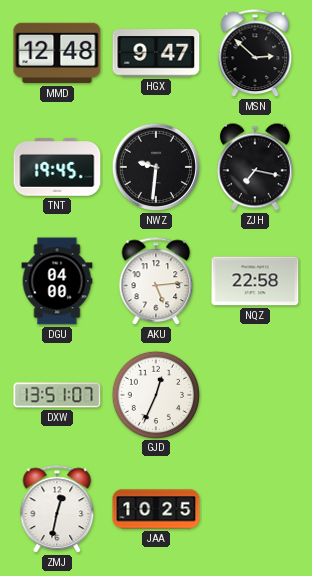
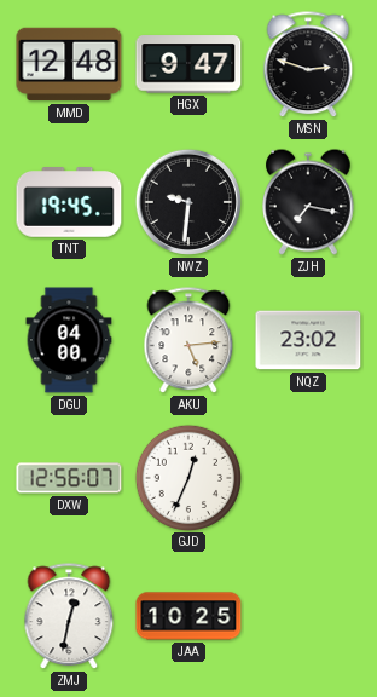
MSN: 2:52 -> 2:48 (308, 65)
NQZ: 22:58 -> 23:02 (308, 340)
DXW: 13:51 -> 12:56 (69, 478)
